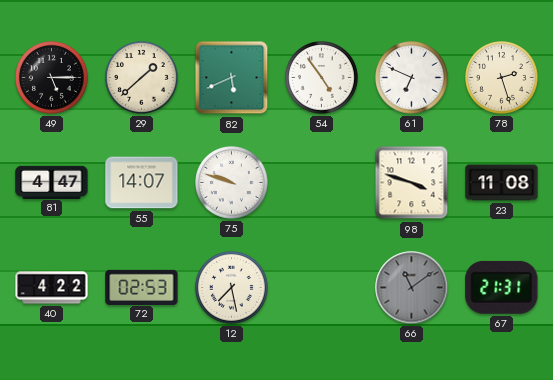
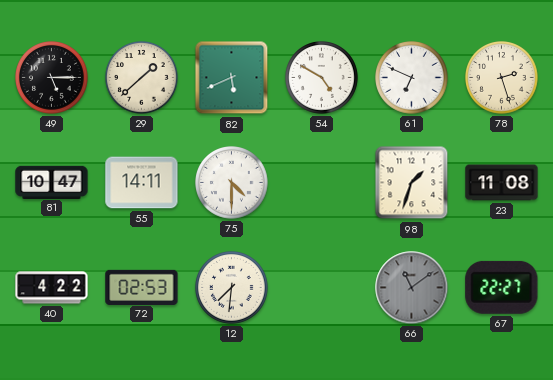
54: 4:54 -> 4:50 (322, 78)
81: 4:47 -> 10:47 (52, 182)
55: 14:07 -> 14:11 (142, 183)
75: 9:48 -> 4:30 (232, 183)
98: 3:48 -> 1:33 (412, 183)
12: 7:28 -> 7:31 (232, 288)
67: 21:31 -> 22:27 (502, 287)
